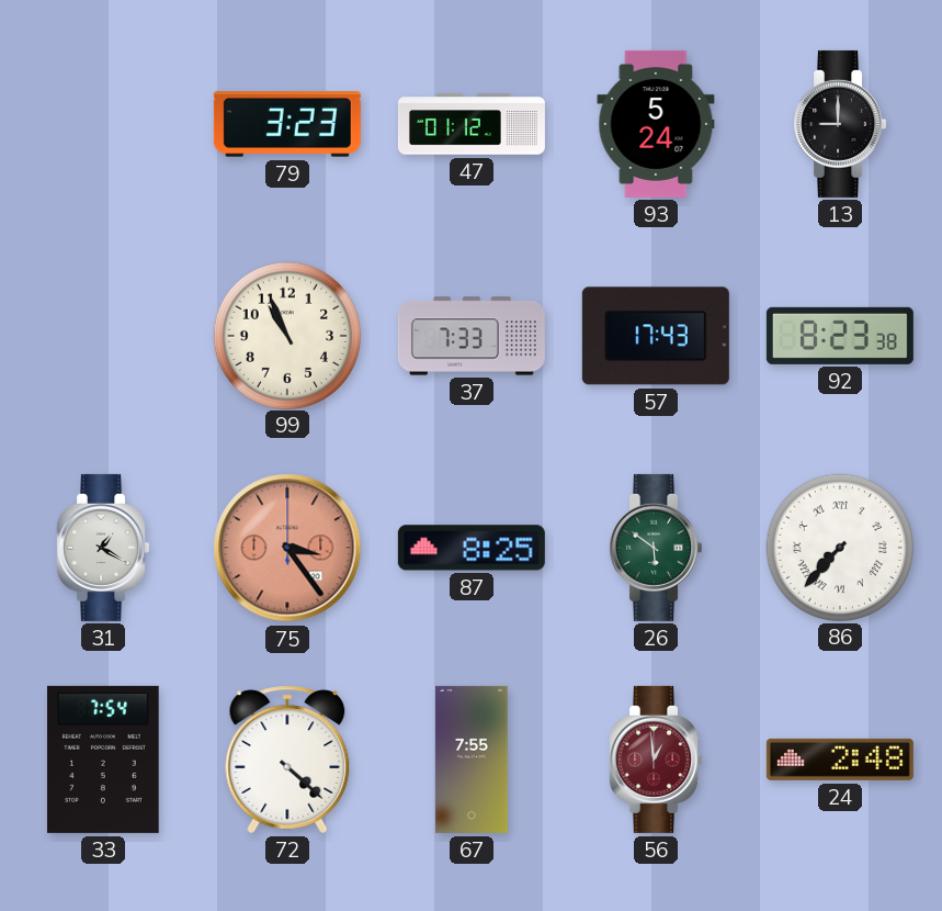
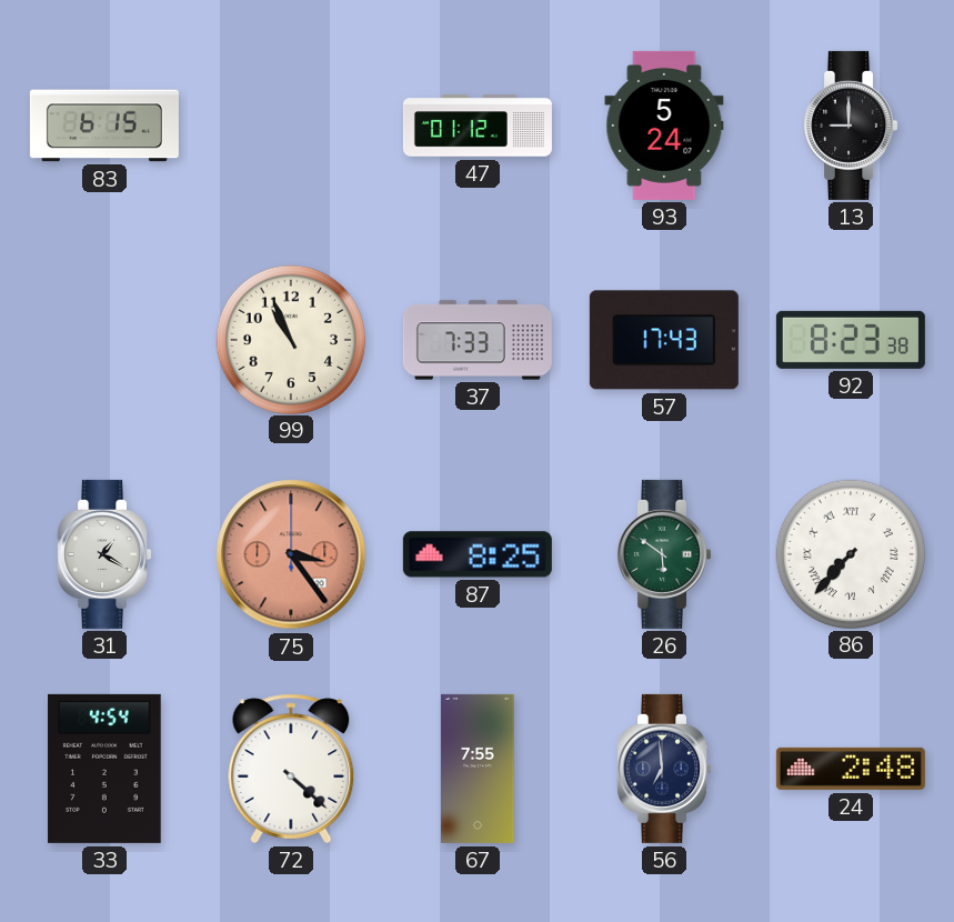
83: none -> 6:15 (104, 126)
79: 3:23 -> none (287, 125)
33: 7:54 -> 4:54 (104, 769)
56: 12:59 -> 6:59 (664, 769)
56 dial: burgundy -> navy (664, 769)
